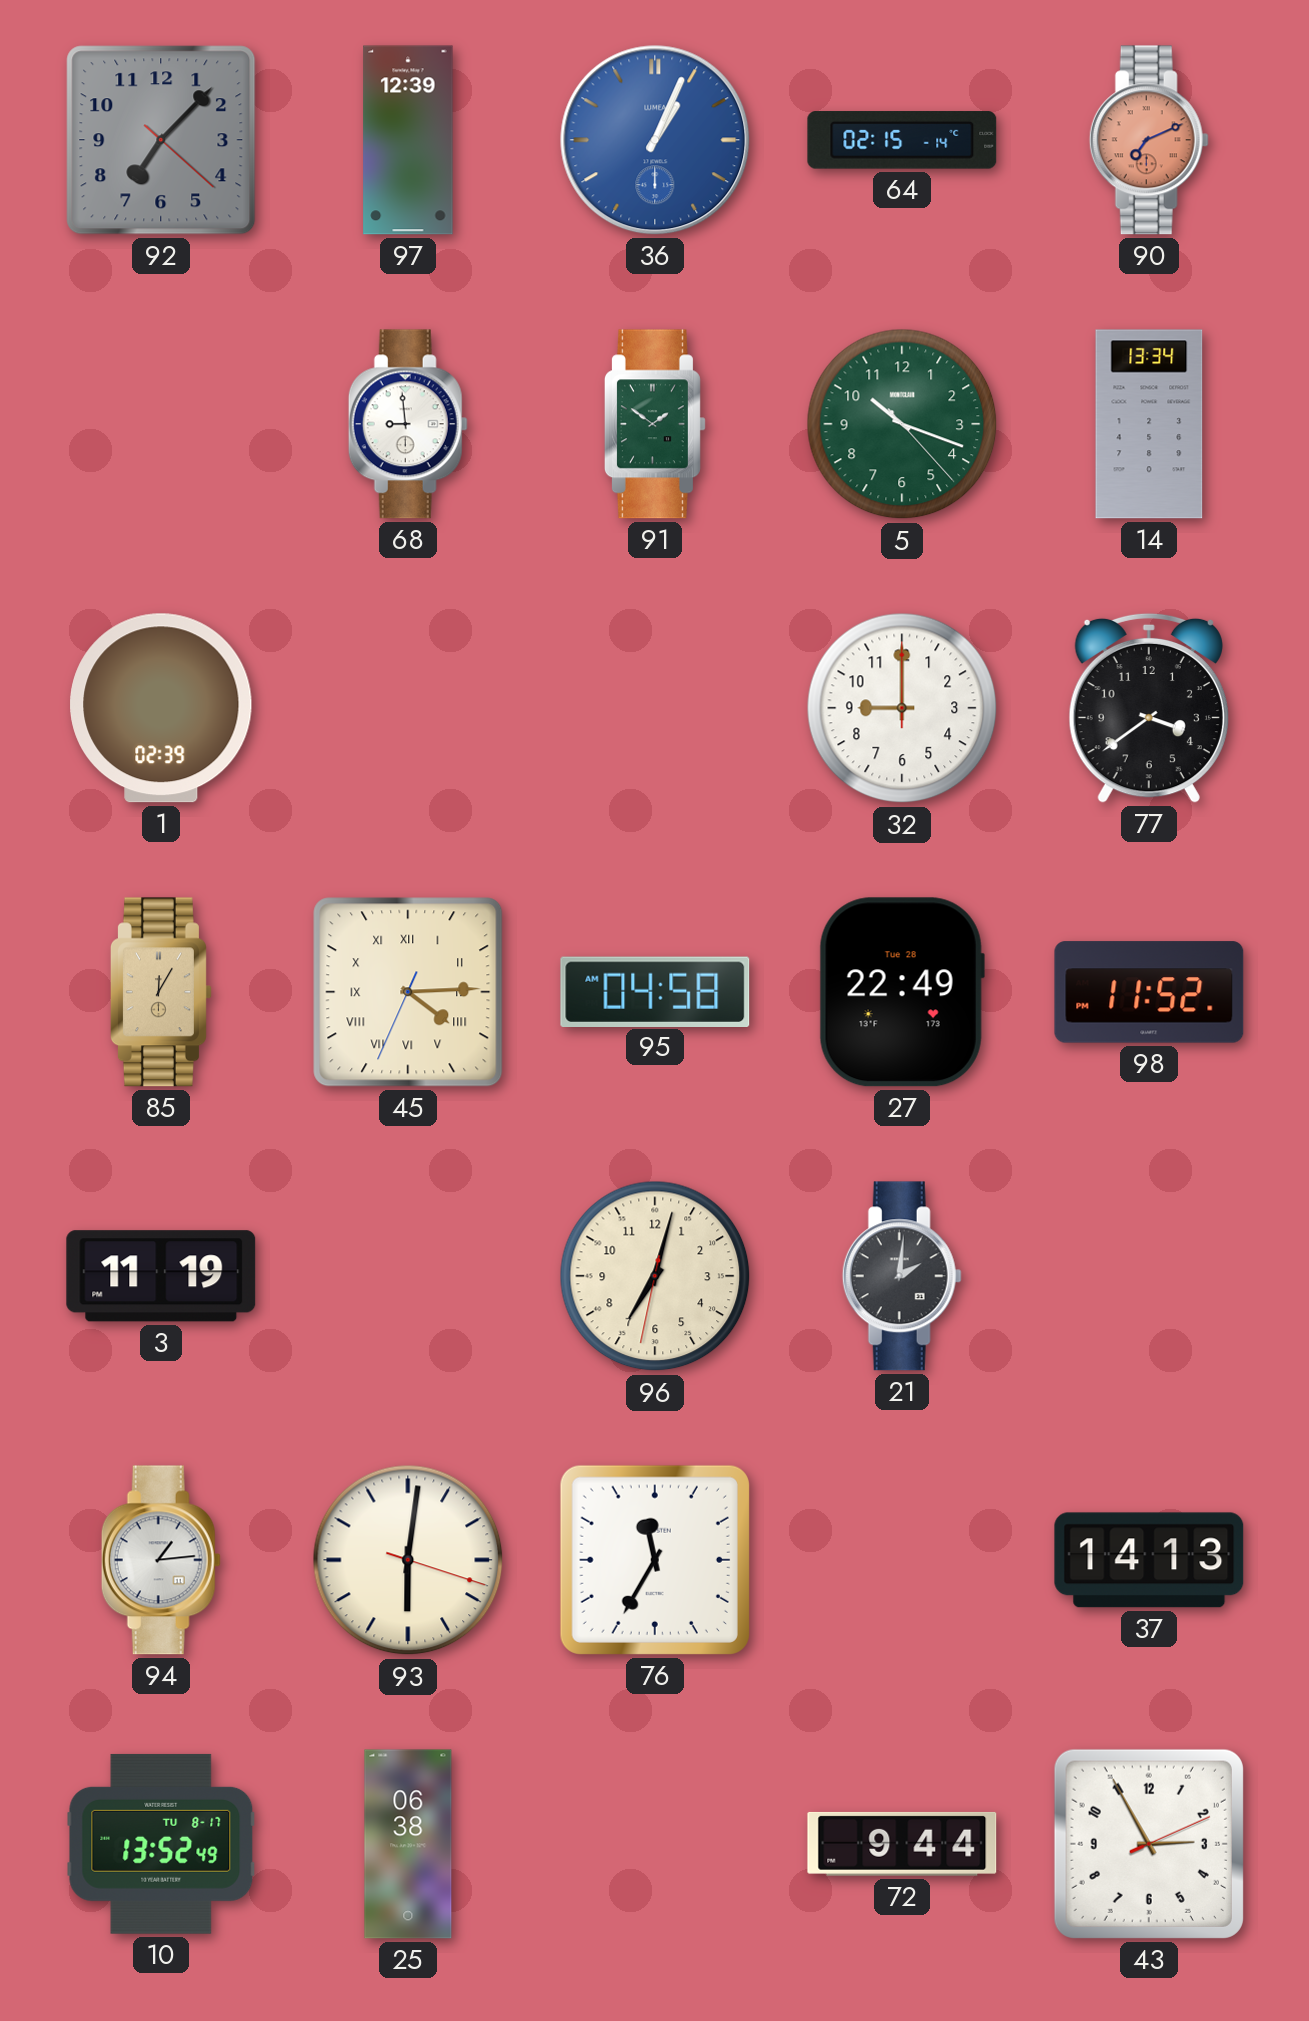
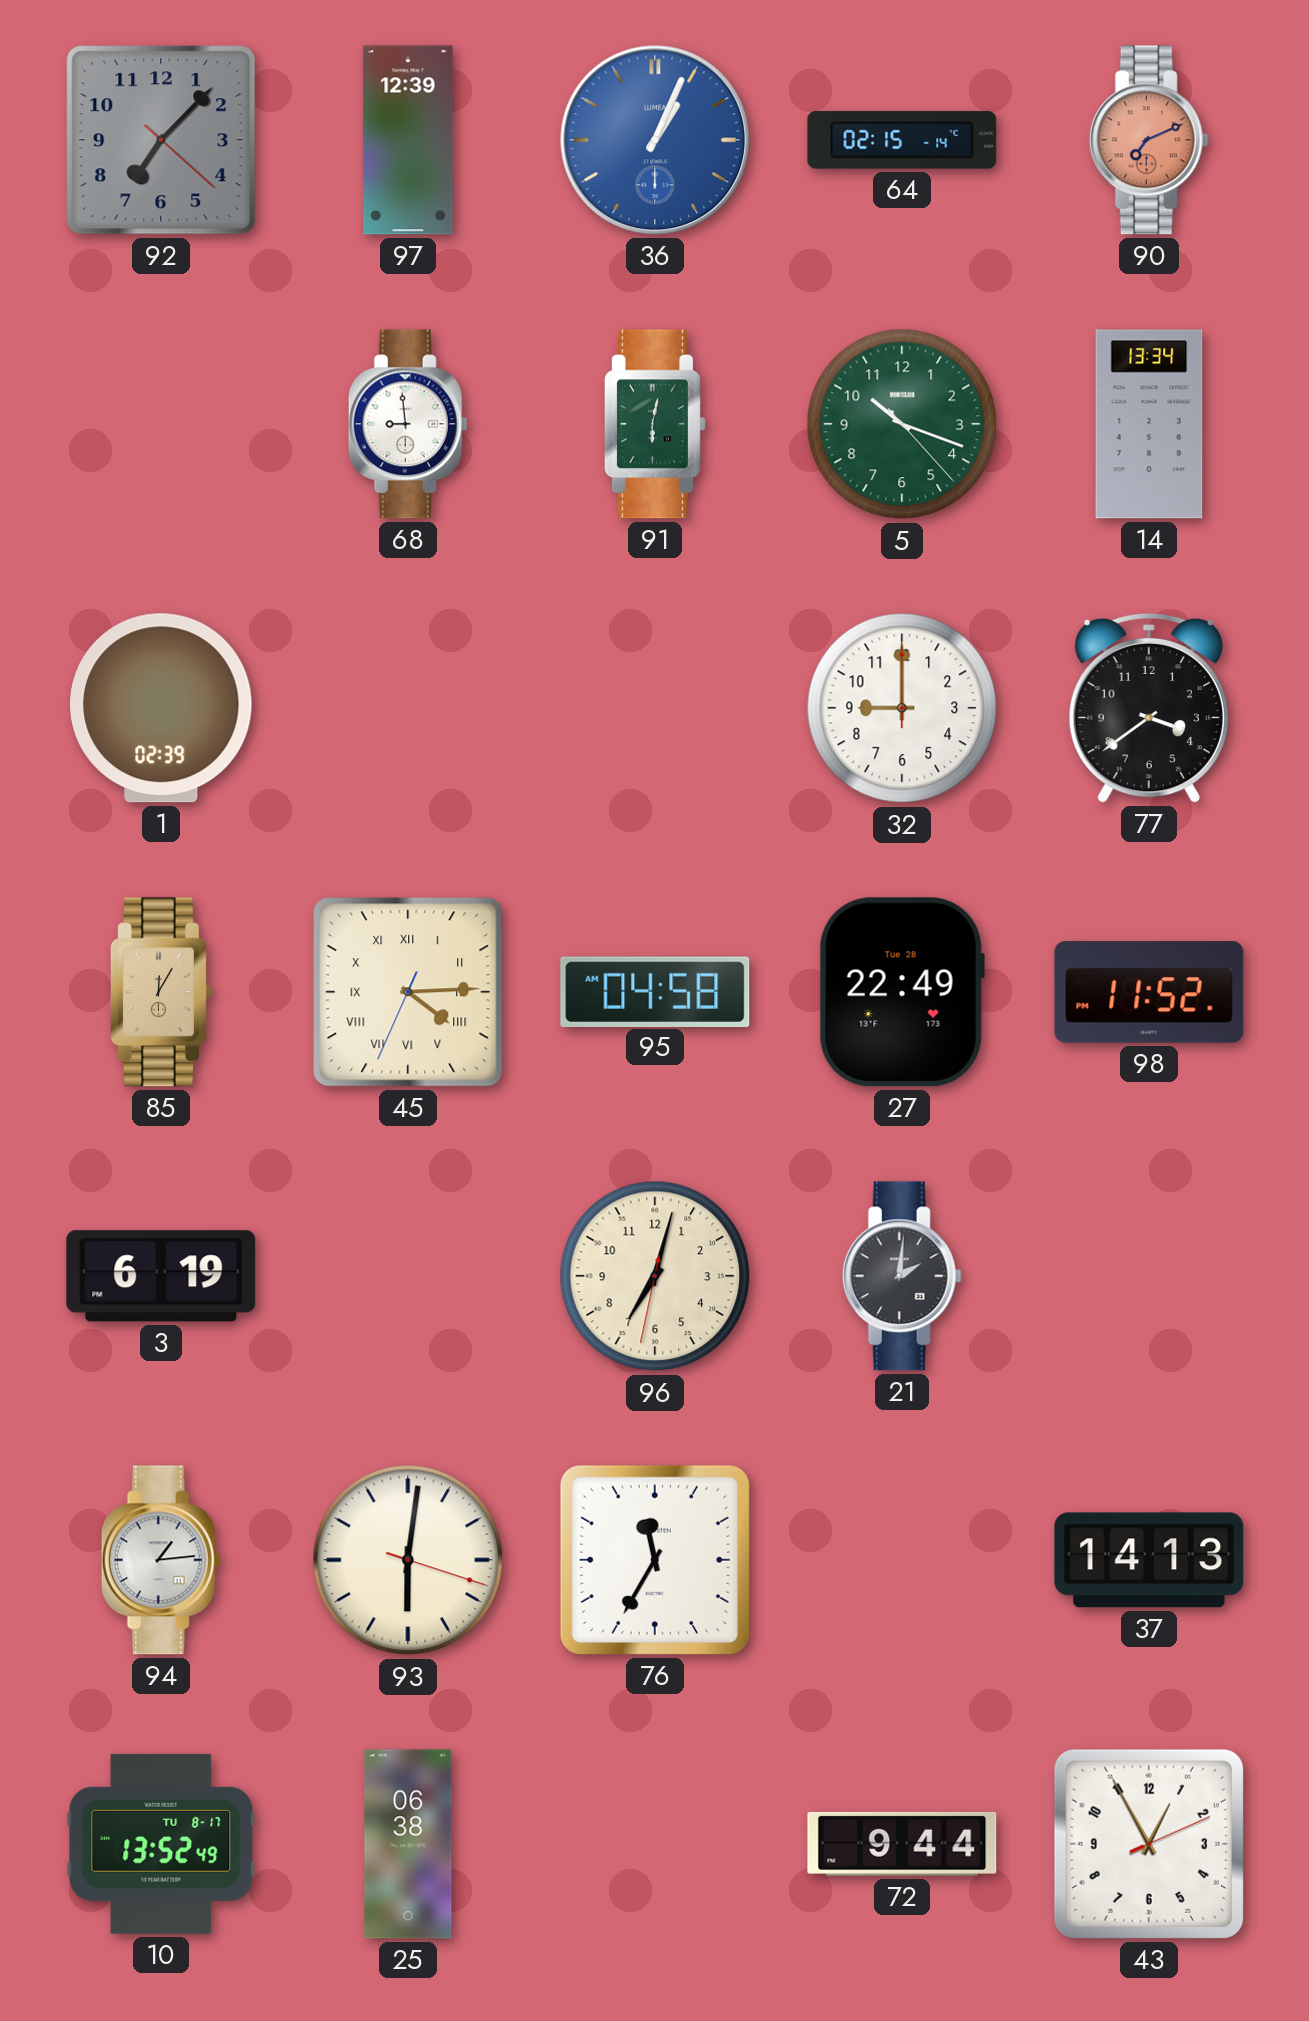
91: 1:51 -> 6:02 (655, 424)
3: 11:19 -> 6:19 (161, 1276)
43: 2:55 -> 12:55 (1149, 1844)
